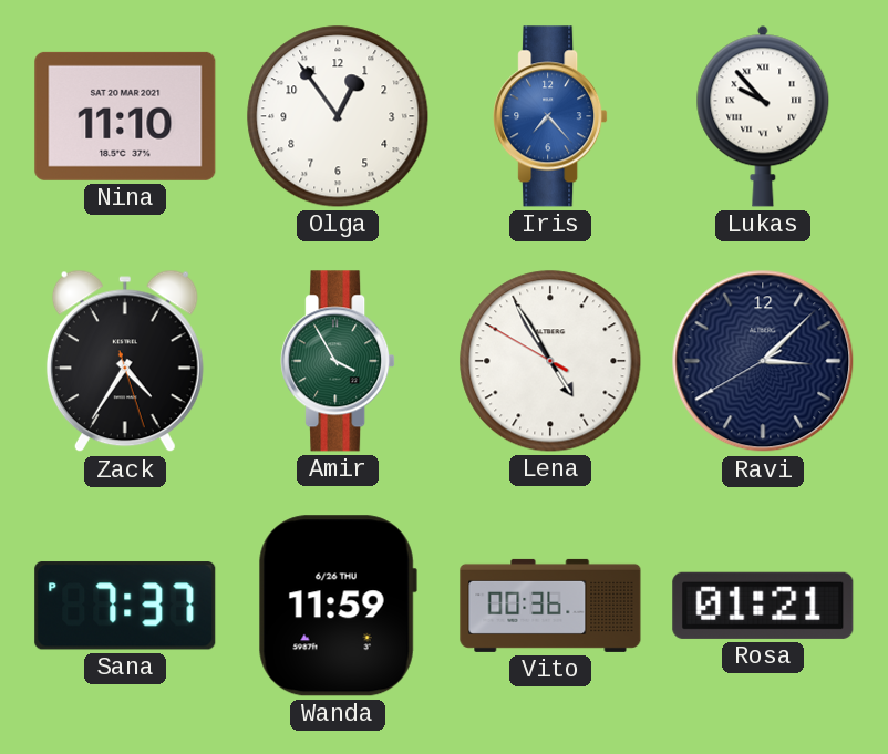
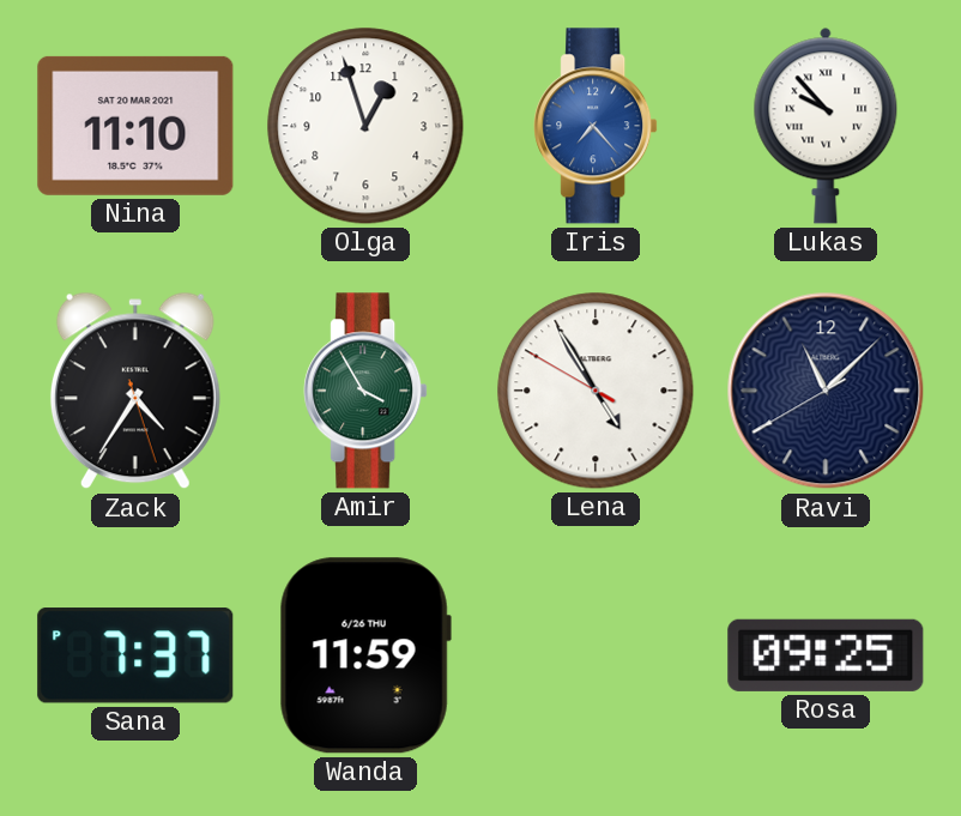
Olga: 12:54 -> 12:57 (365, 126)
Ravi: 3:07 -> 11:07 (826, 391)
Vito: 00:36 -> none (550, 606)
Rosa: 01:21 -> 09:25 (826, 655)
